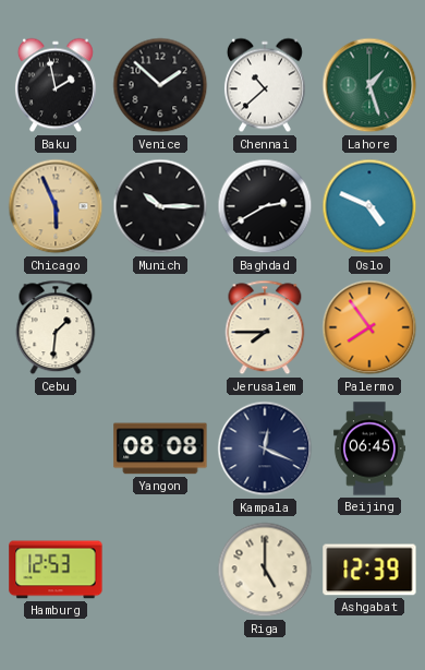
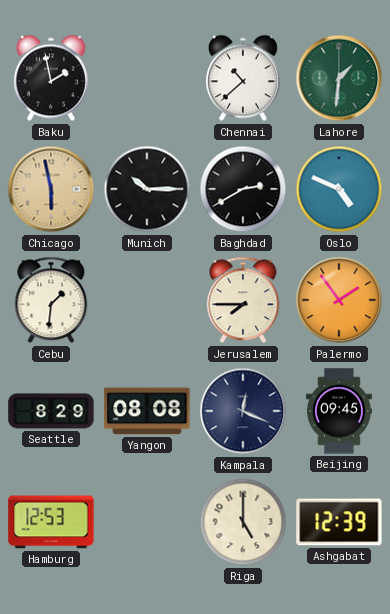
Venice: 1:52 -> none (160, 85)
Lahore: 1:27 -> 1:31 (339, 78)
Chicago: 5:56 -> 5:58 (51, 189)
Palermo: 7:54 -> 1:54 (339, 300)
Seattle: none -> 8:29 (51, 411)
Beijing: 06:45 -> 09:45 (339, 411)
